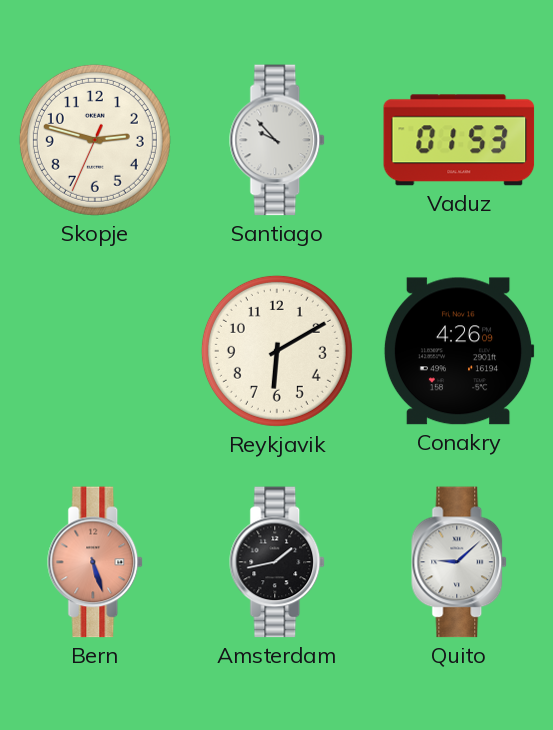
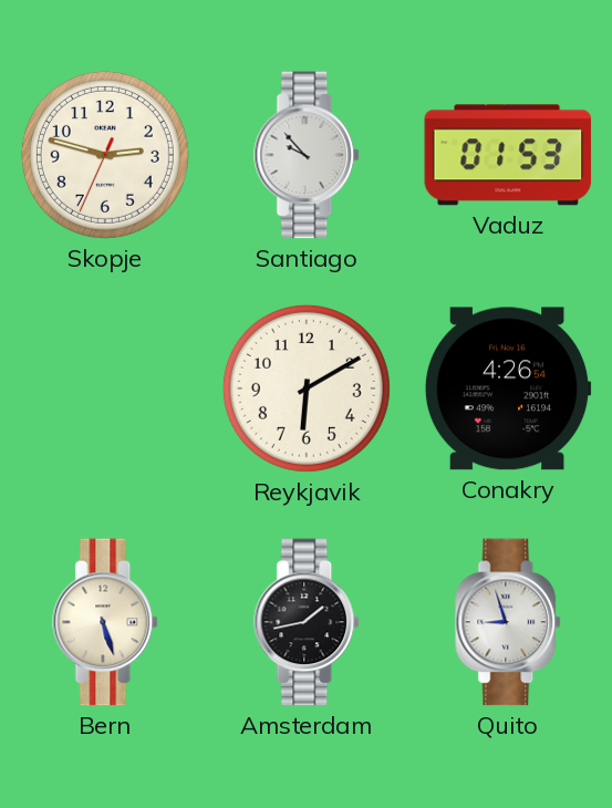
Conakry: 4:26:09 -> 4:26:54 (508, 389)
Bern dial: salmon -> cream (106, 622)
Quito: 9:08 -> 8:57 (509, 622)
